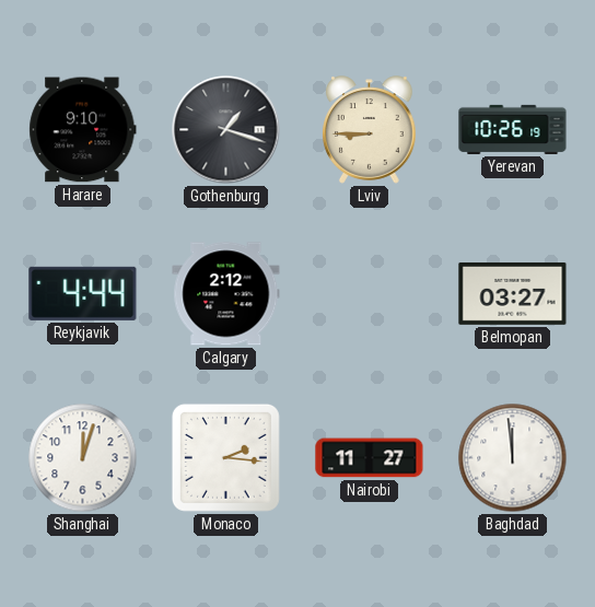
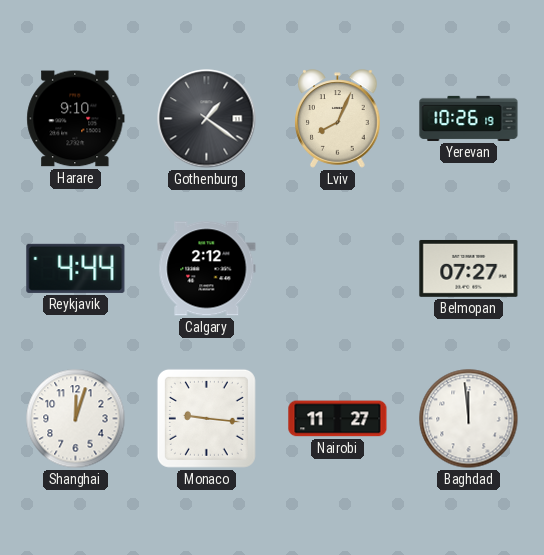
Gothenburg: 1:18 -> 1:21 (207, 119)
Lviv: 8:45 -> 8:04 (338, 119)
Belmopan: 03:27 -> 07:27 (469, 268)
Monaco: 2:16 -> 9:16 (206, 418)
